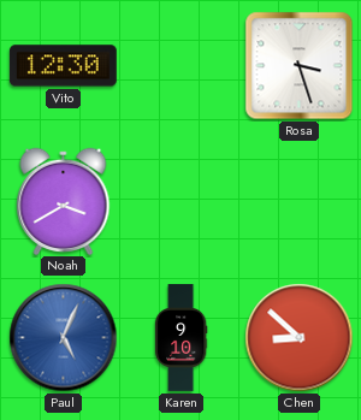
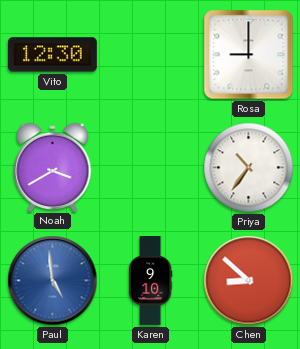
Rosa: 3:27 -> 9:00 (249, 55)
Priya: none -> 10:36 (249, 168)
Paul: 5:04 -> 4:59 (53, 281)
